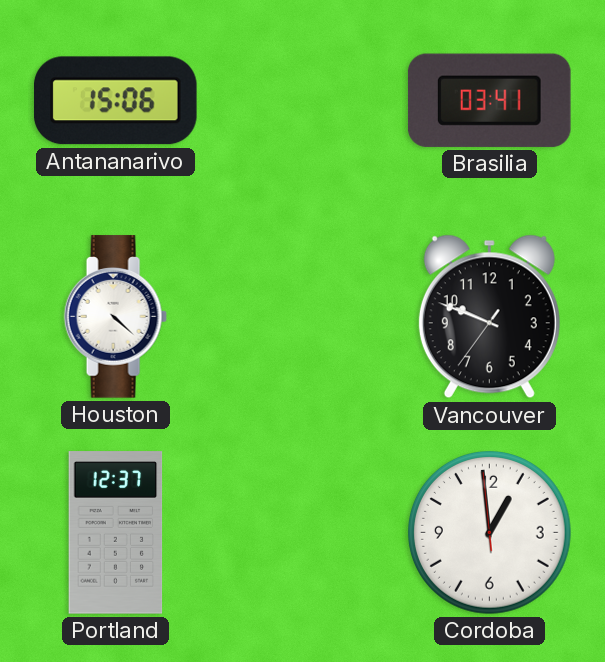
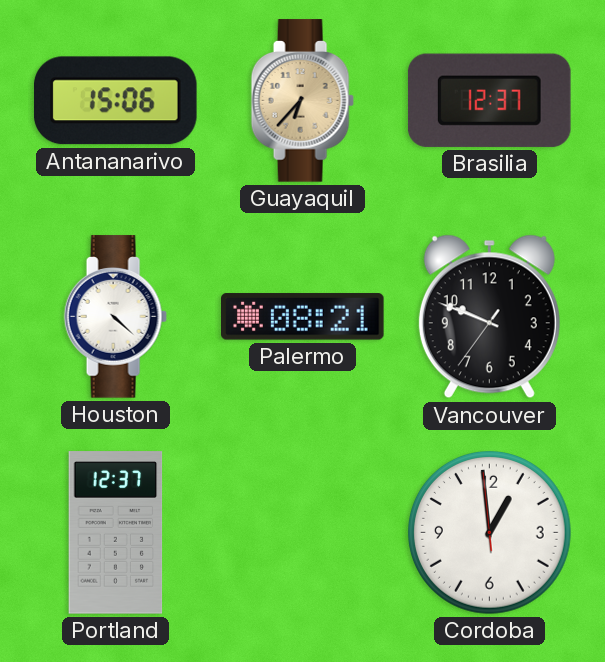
Guayaquil: none -> 6:37 (302, 101)
Brasilia: 03:41 -> 12:37 (489, 100)
Palermo: none -> 08:21 (303, 317)
